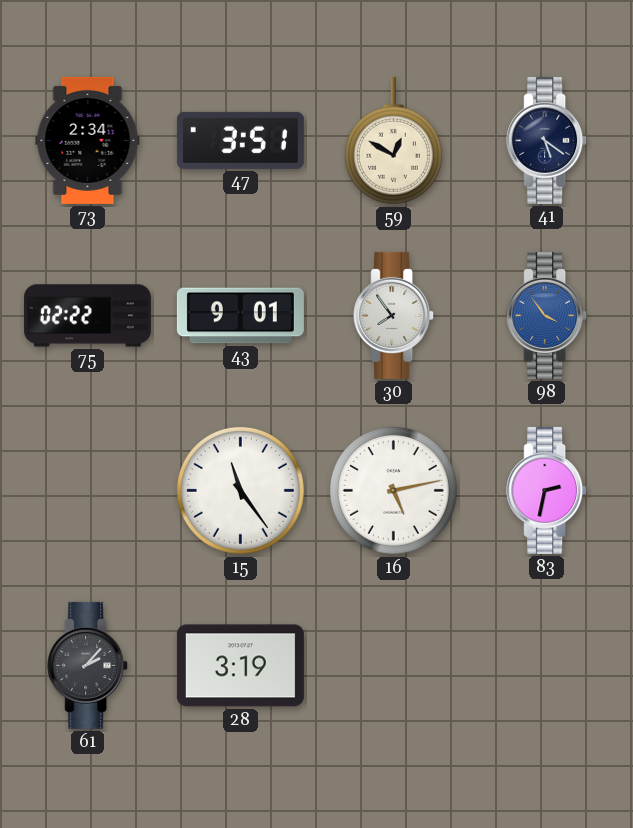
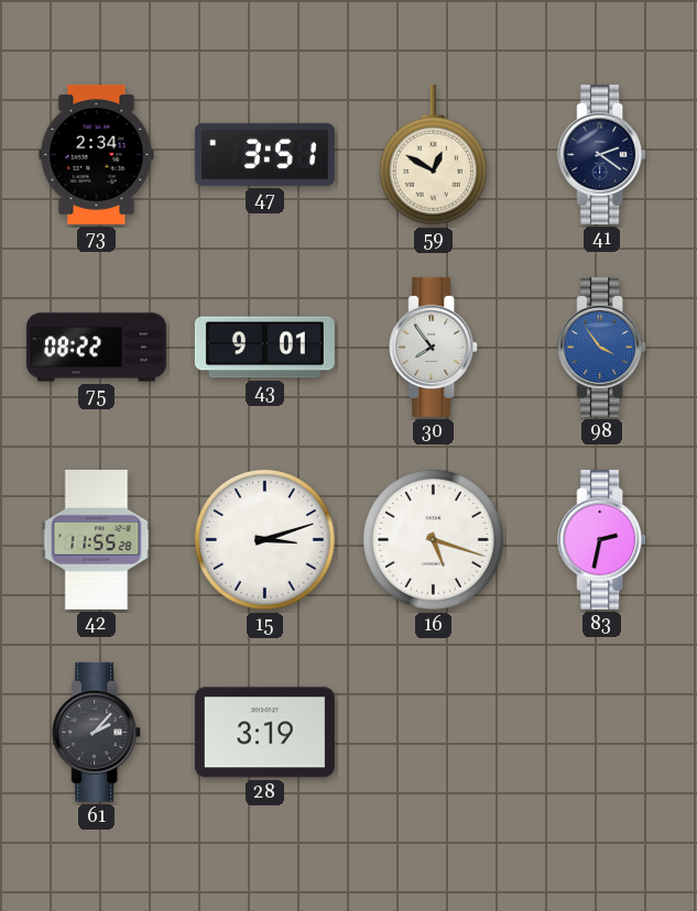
41: 5:21 -> 2:21 (602, 154)
75: 02:22 -> 08:22 (96, 348)
42: none -> 11:55 (97, 539)
15: 11:24 -> 3:12 (264, 539)
16: 5:13 -> 5:18 (433, 539)
